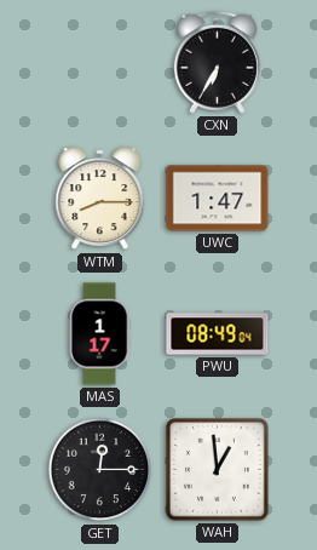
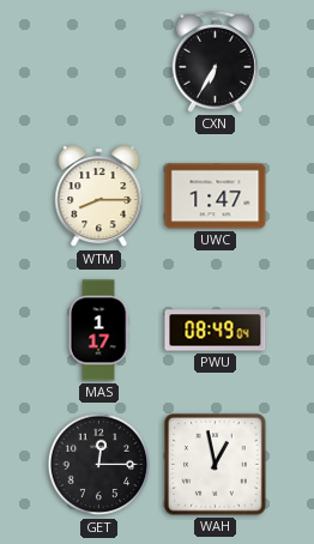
WAH: 12:59 -> 12:58 (216, 465)
